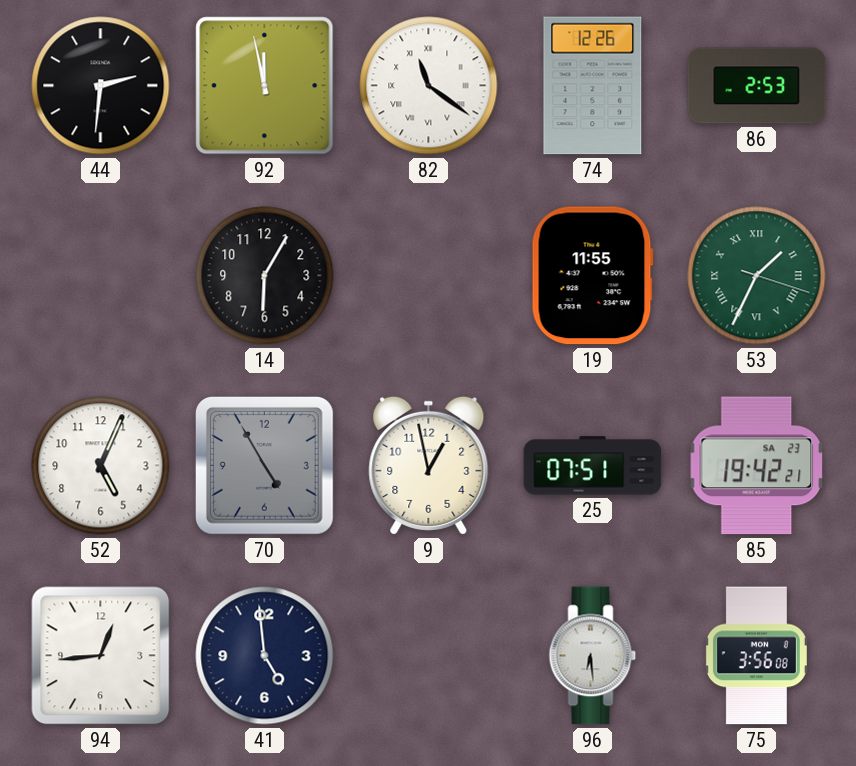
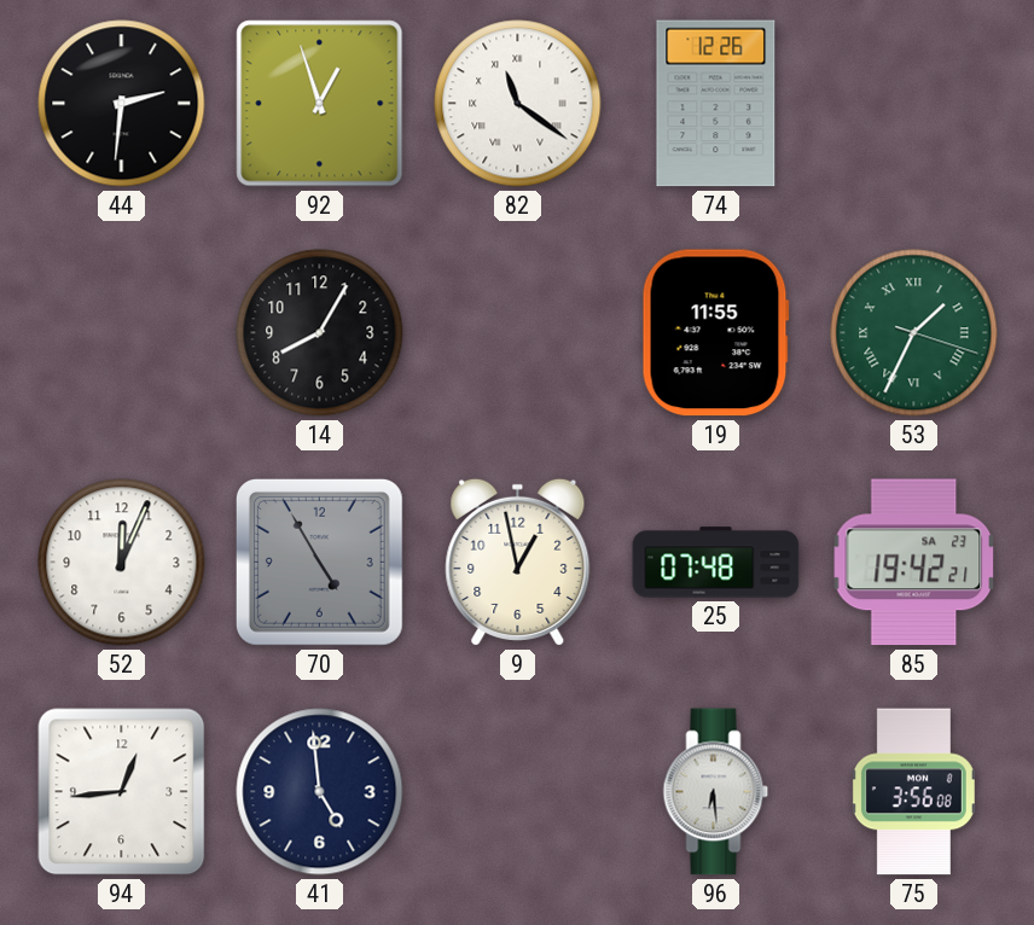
92: 11:58 -> 12:57 (320, 104)
86: 2:53 -> none (757, 86)
14: 6:05 -> 8:05 (320, 333)
52: 5:04 -> 12:04 (122, 563)
25: 07:51 -> 07:48 (716, 563)
